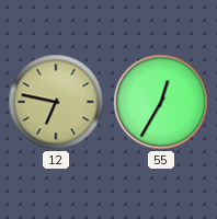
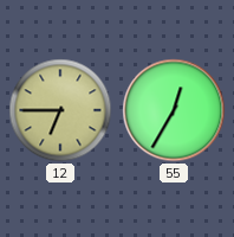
12: 6:47 -> 6:45 (60, 110)
